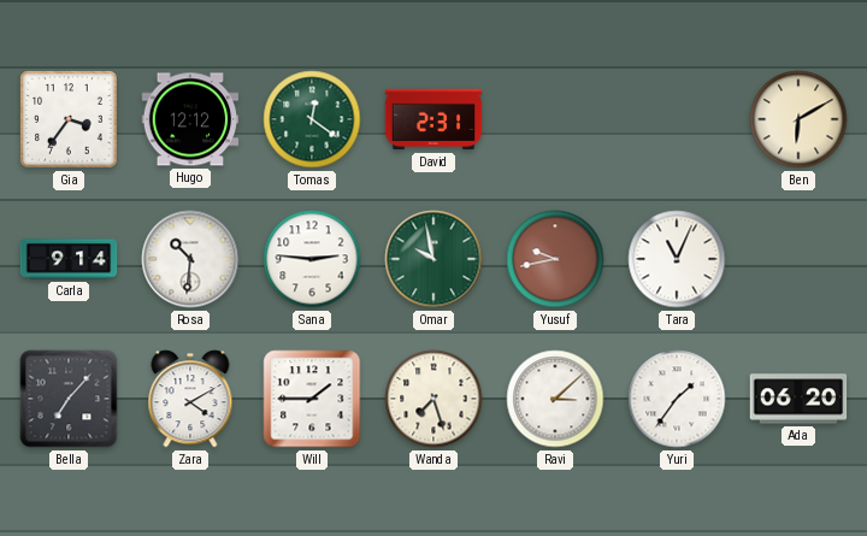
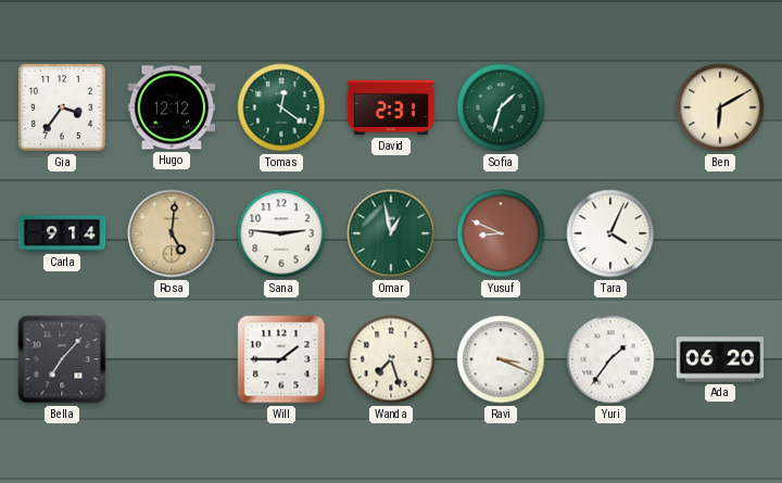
Sofia: none -> 1:33 (501, 107)
Rosa: 10:31 -> 5:01 (172, 233)
Rosa dial: white -> champagne (172, 233)
Omar: 9:58 -> 12:58 (391, 233)
Yusuf: 9:43 -> 8:49 (501, 233)
Tara: 11:04 -> 4:04 (610, 233)
Zara: 4:10 -> none (190, 399)
Ravi: 3:08 -> 3:19 (501, 359)
